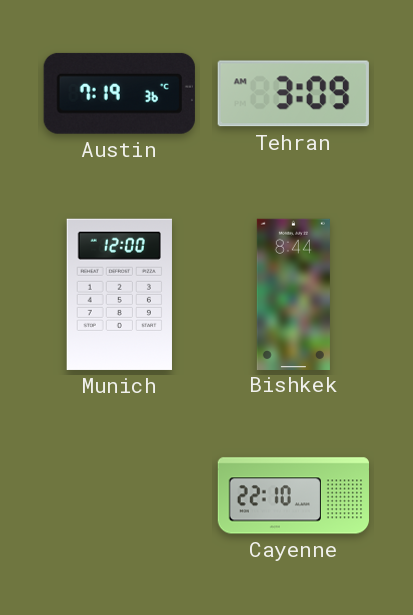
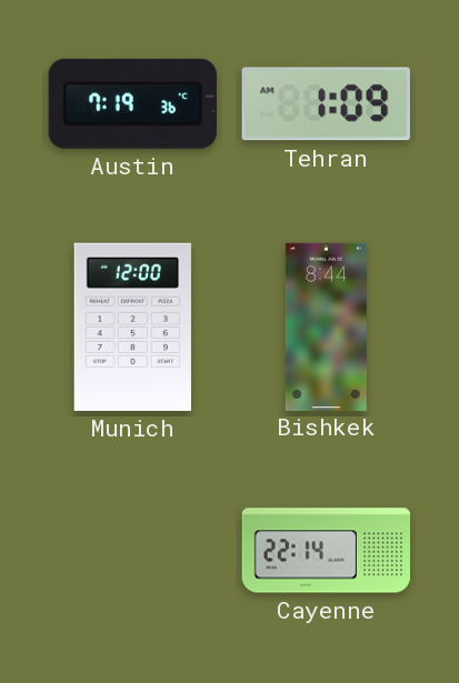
Tehran: 3:09 -> 1:09 (326, 104)
Cayenne: 22:10 -> 22:14 (326, 551)
